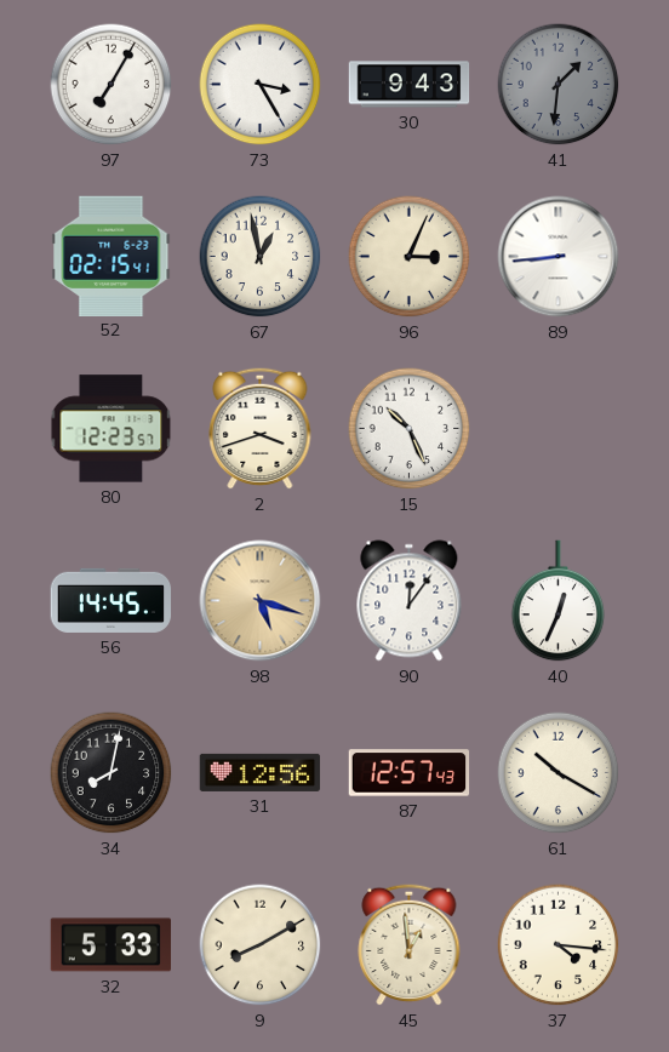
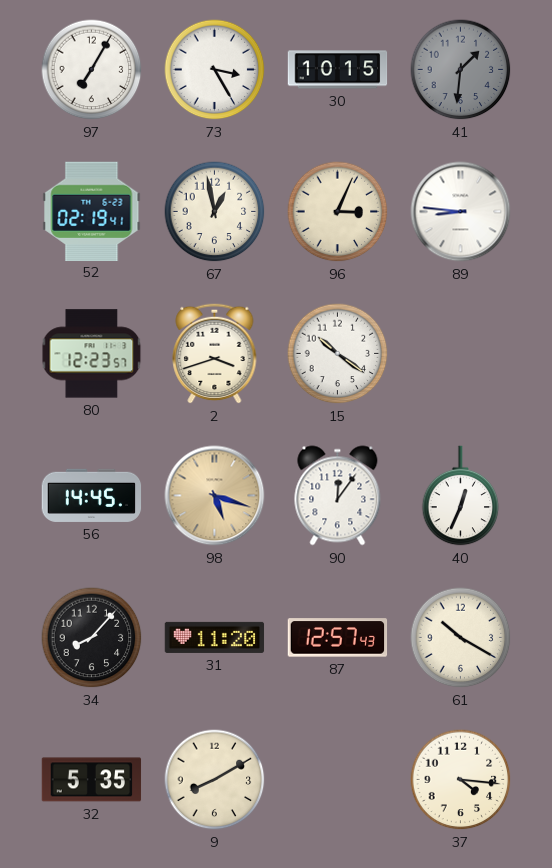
30: 9:43 -> 10:15 (338, 70)
52: 02:15 -> 02:19 (92, 211)
89: 8:44 -> 8:46 (461, 212)
15: 10:26 -> 10:21 (338, 354)
34: 8:02 -> 8:07 (92, 638)
31: 12:56 -> 11:20 (215, 637)
32: 5:33 -> 5:35 (92, 780)
45: 12:59 -> none (410, 944)
